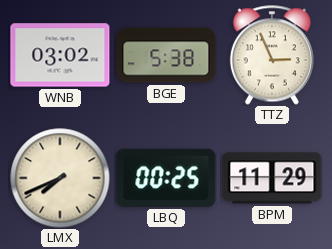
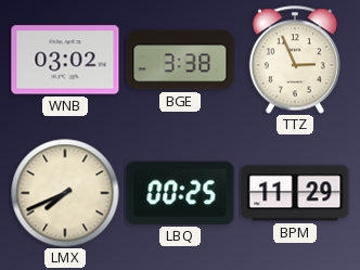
BGE: 5:38 -> 3:38 (180, 60)
